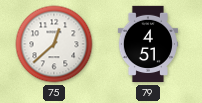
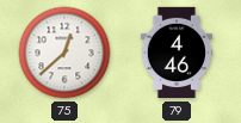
79: 4:51 -> 4:46 (175, 53)
